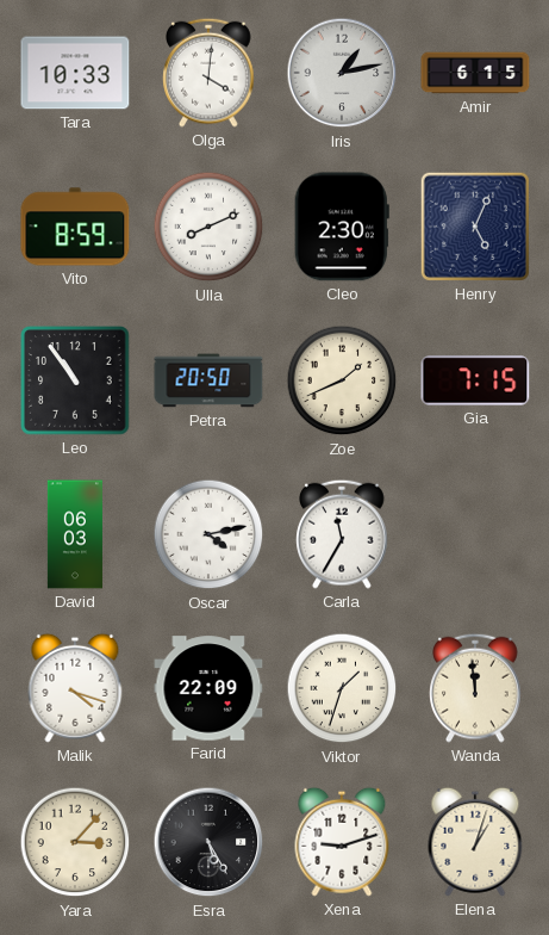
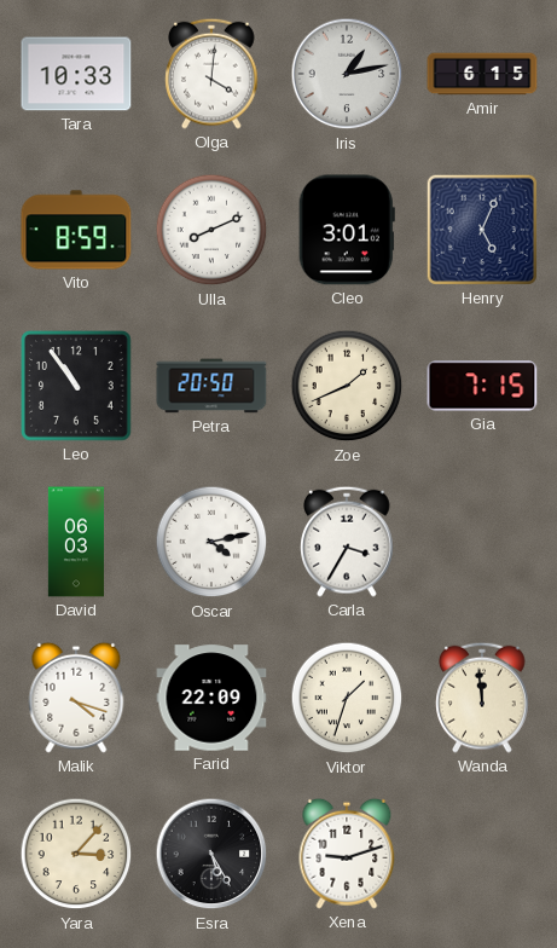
Cleo: 2:30 -> 3:01 (347, 230)
Carla: 11:35 -> 3:35 (347, 542)
Elena: 1:03 -> none (475, 842)
